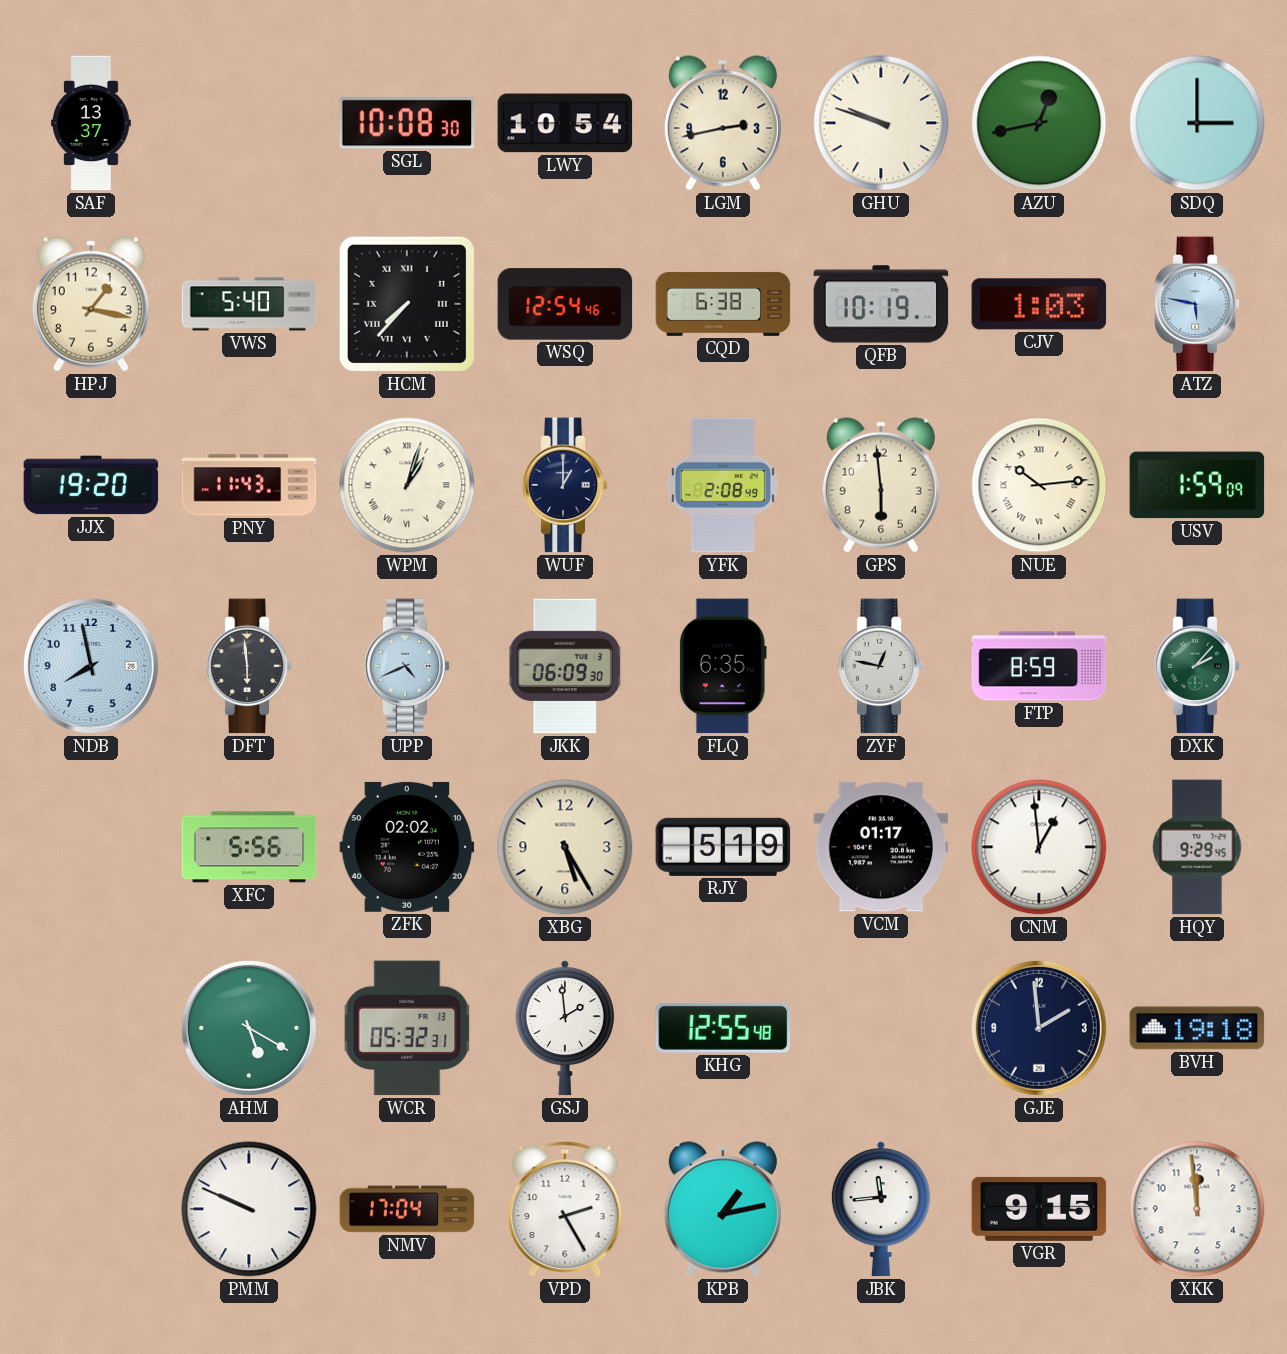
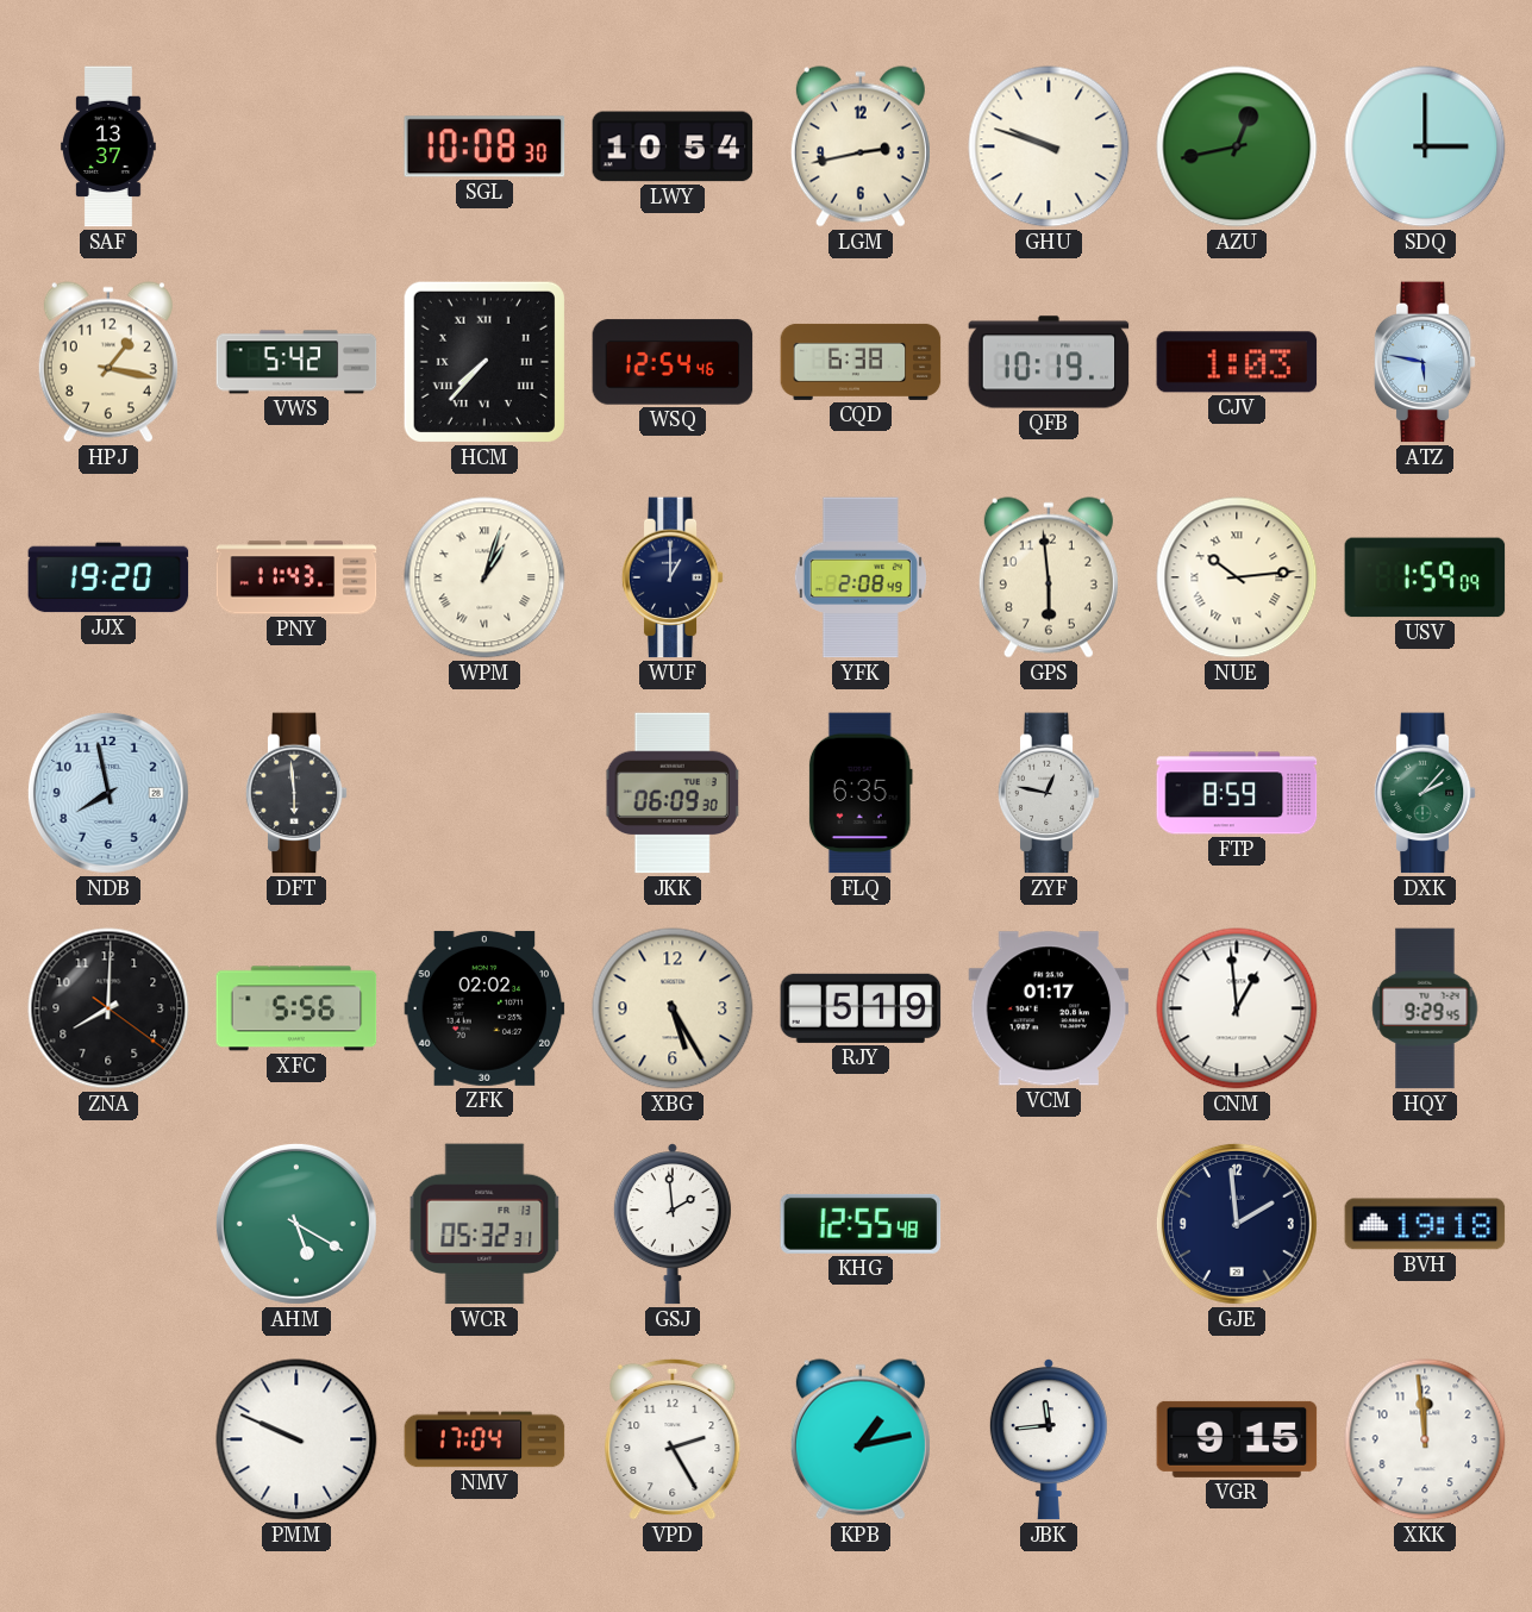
VWS: 5:40 -> 5:42 (296, 362)
UPP: 4:41 -> none (407, 666)
ZNA: none -> 8:00 (108, 1008)
